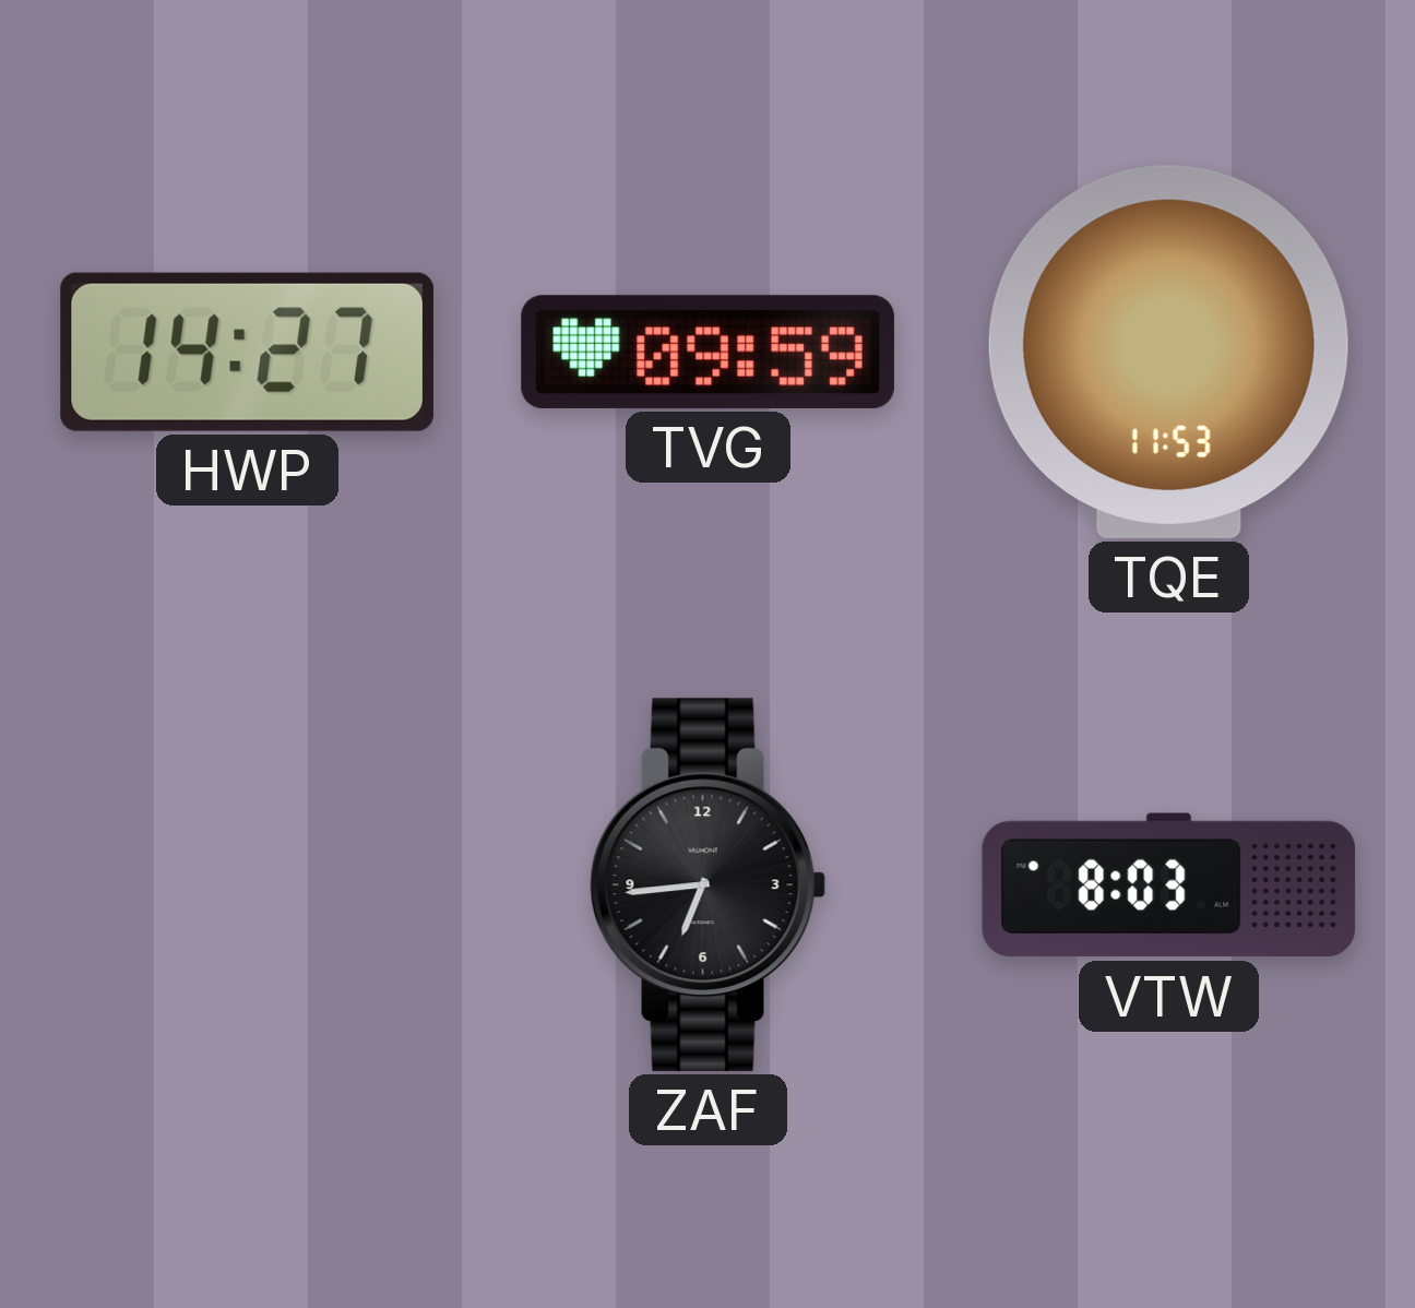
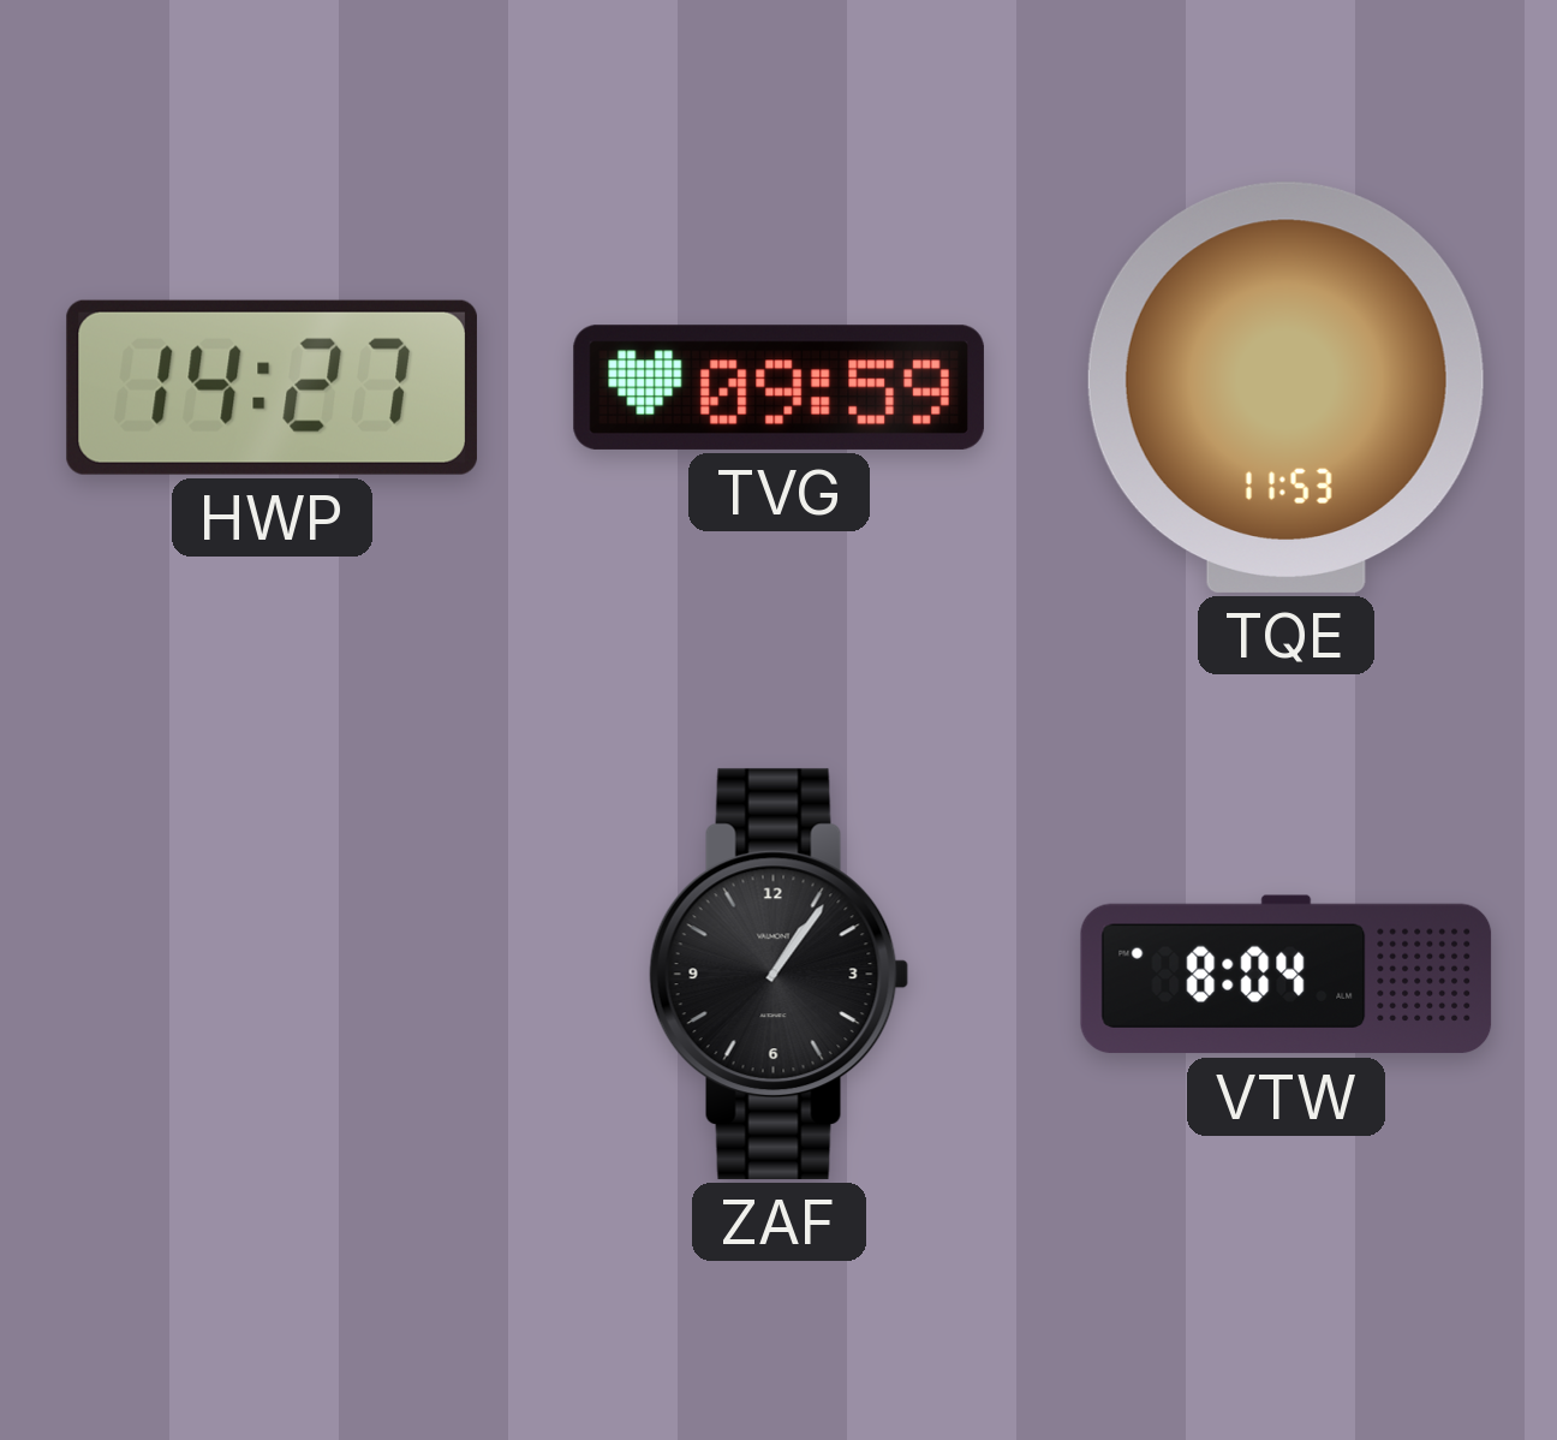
ZAF: 6:44 -> 1:06 (780, 974)
VTW: 8:03 -> 8:04 (1287, 975)
